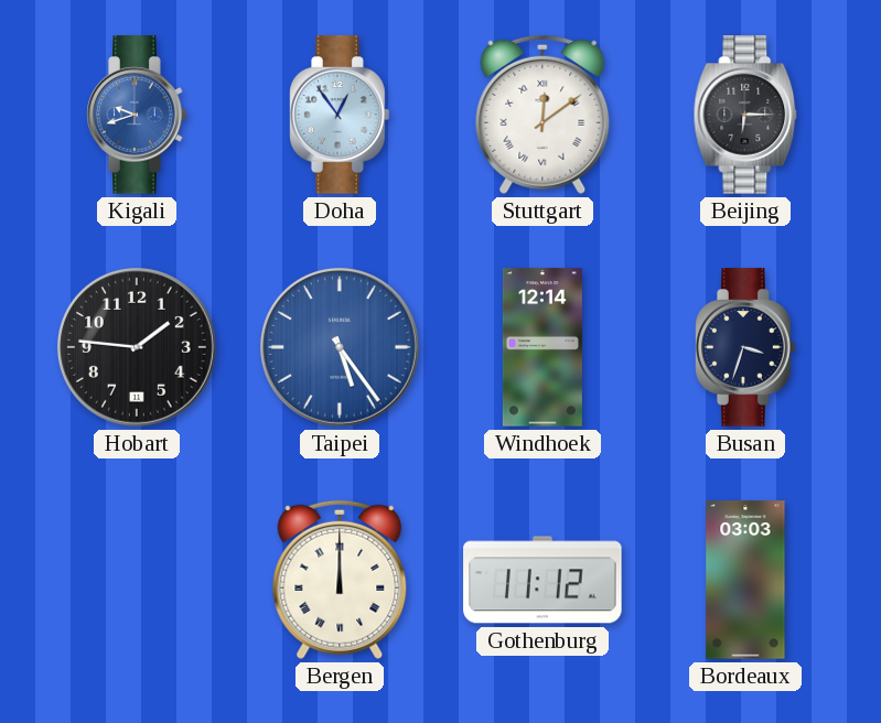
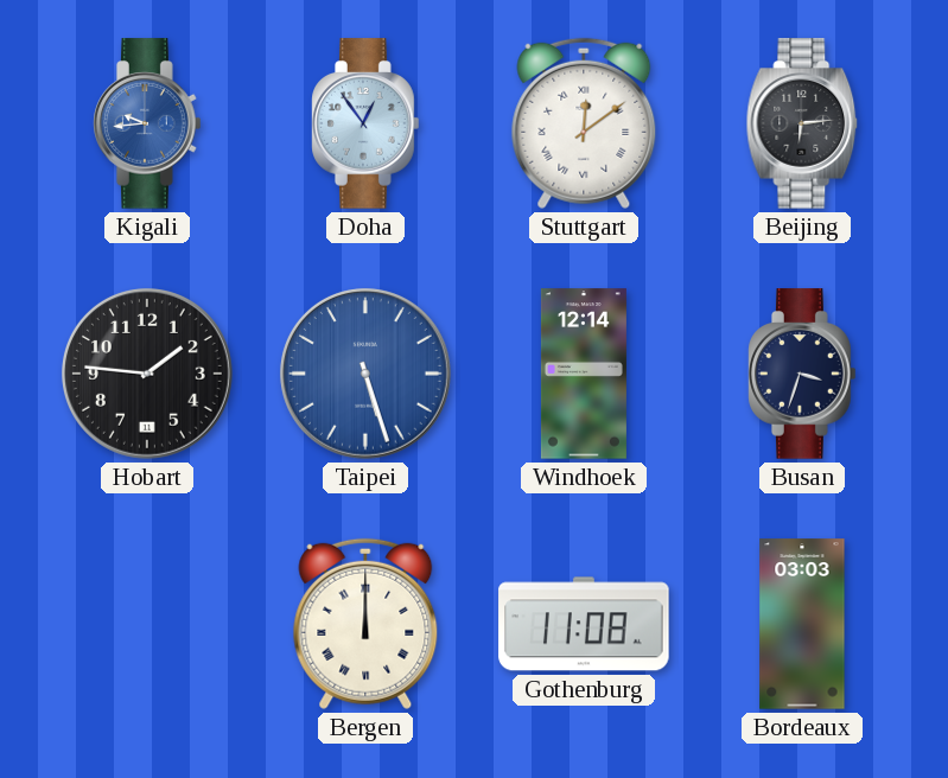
Kigali: 9:42 -> 9:44 (147, 123)
Beijing: 6:15 -> 6:14 (802, 123)
Taipei: 5:24 -> 5:27 (365, 374)
Gothenburg: 11:12 -> 11:08 (584, 624)
